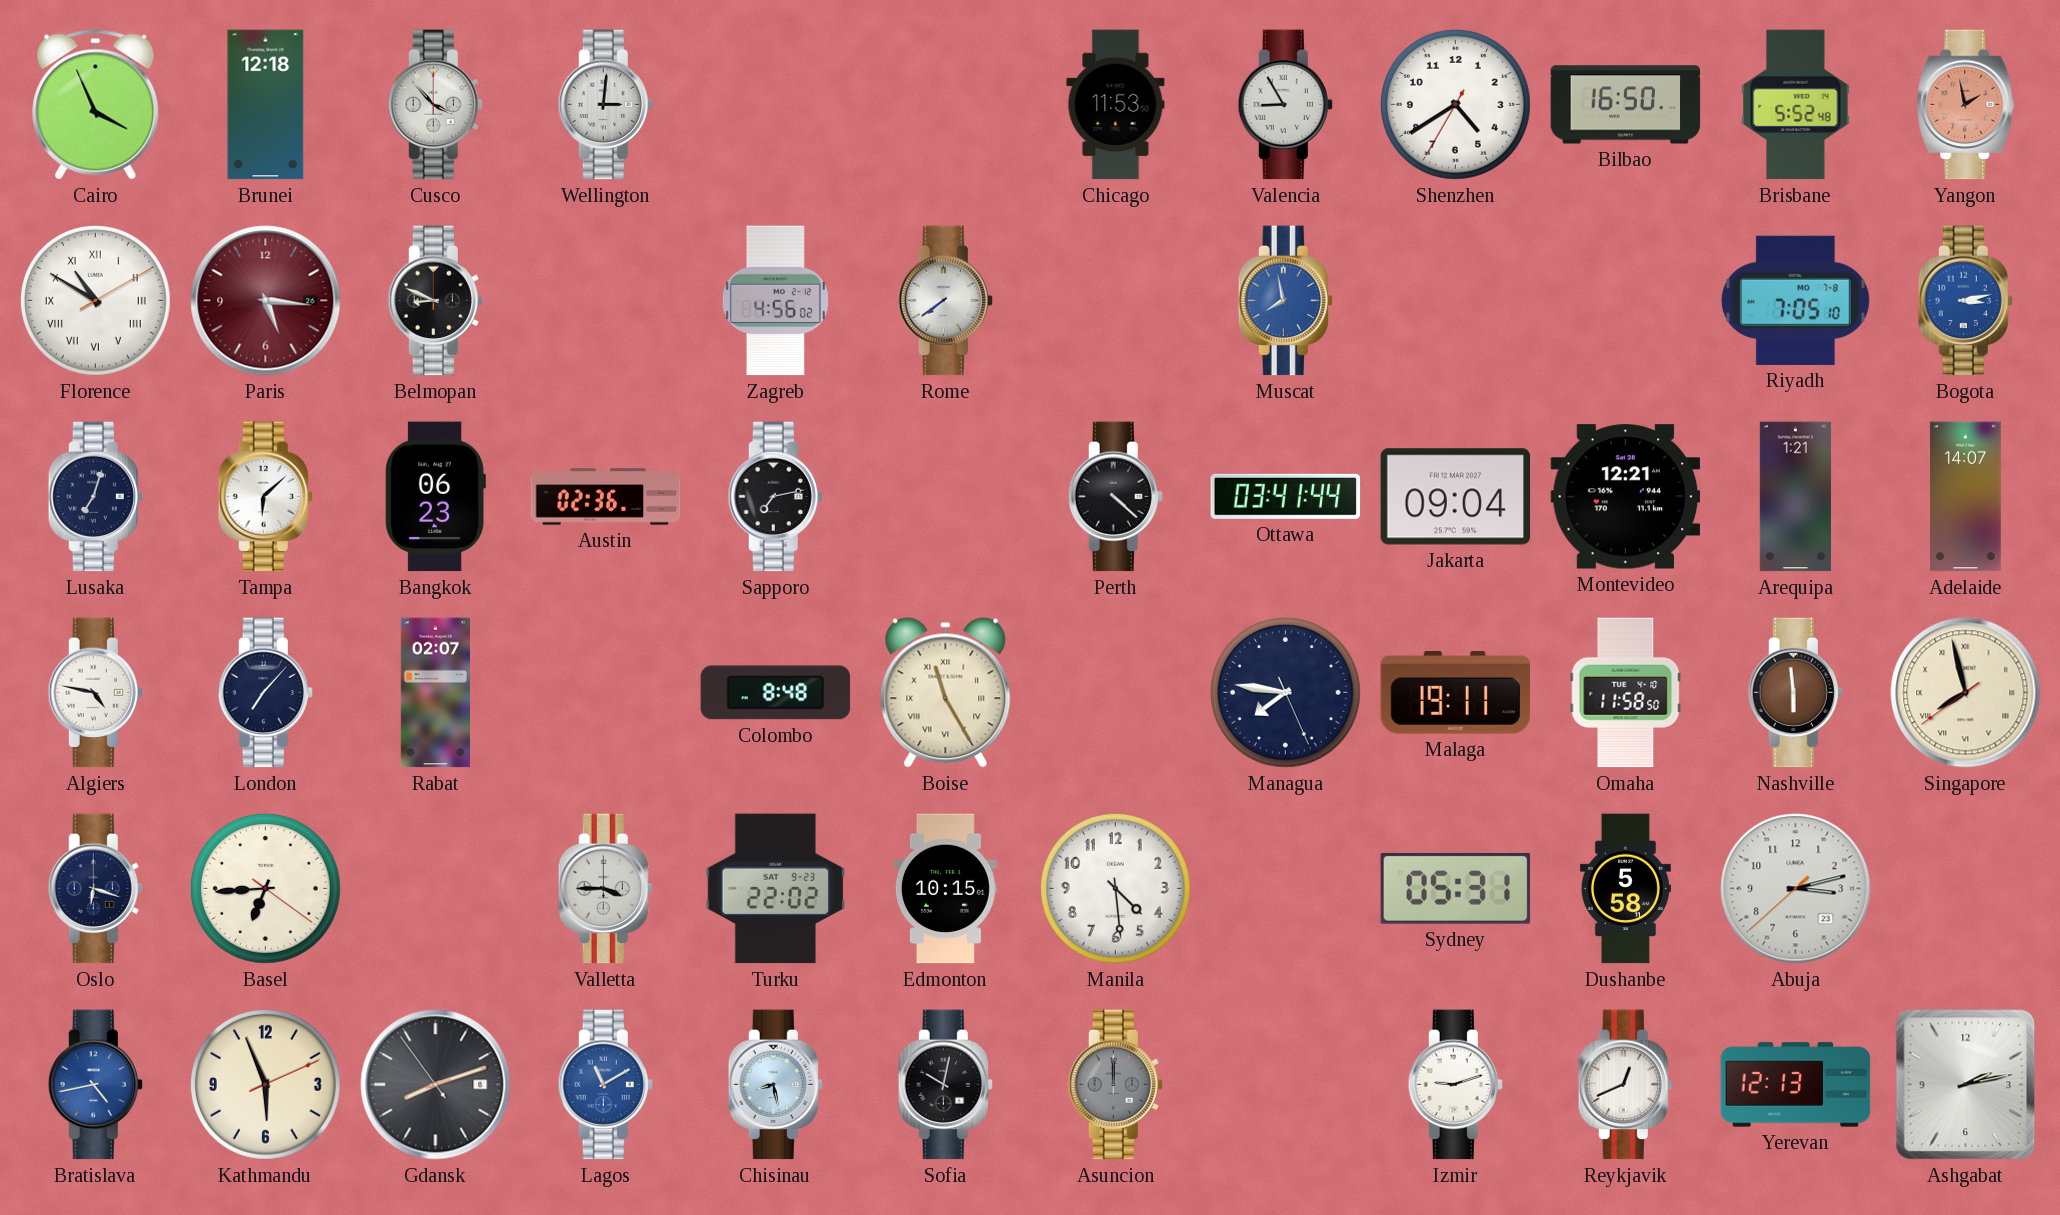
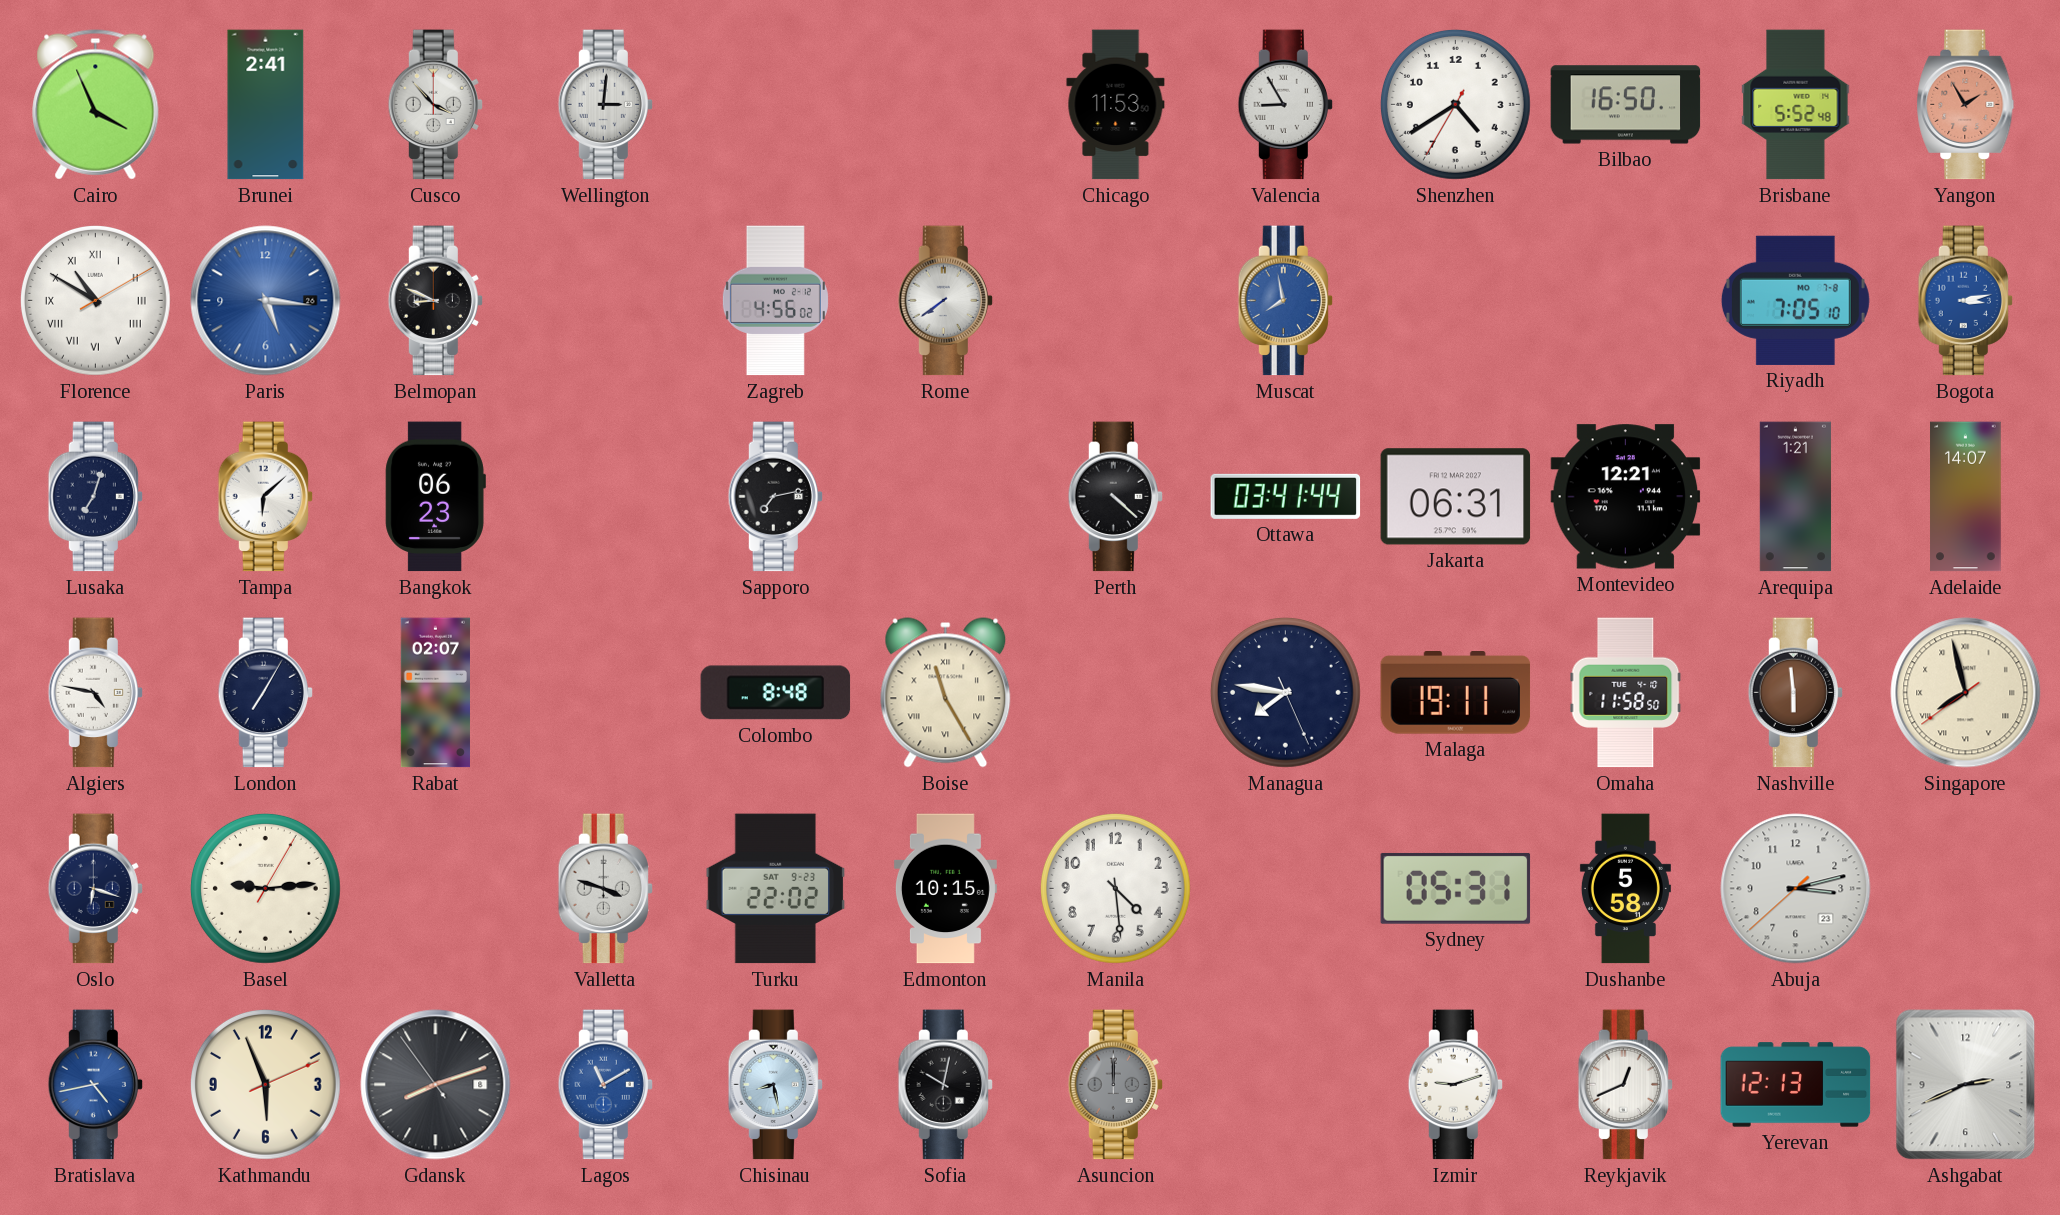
Brunei: 12:18 -> 2:41 (266, 105)
Yangon: 1:58 -> 1:55 (1966, 105)
Paris dial: burgundy -> blue (266, 301)
Austin: 02:36 -> none (606, 497)
Jakarta: 09:04 -> 06:31 (1456, 497)
London: 7:07 -> 7:05 (265, 693)
Basel: 6:44 -> 9:14 (265, 888)
Valletta: 3:45 -> 3:48 (605, 889)
Ashgabat: 2:13 -> 2:41 (1966, 1085)
